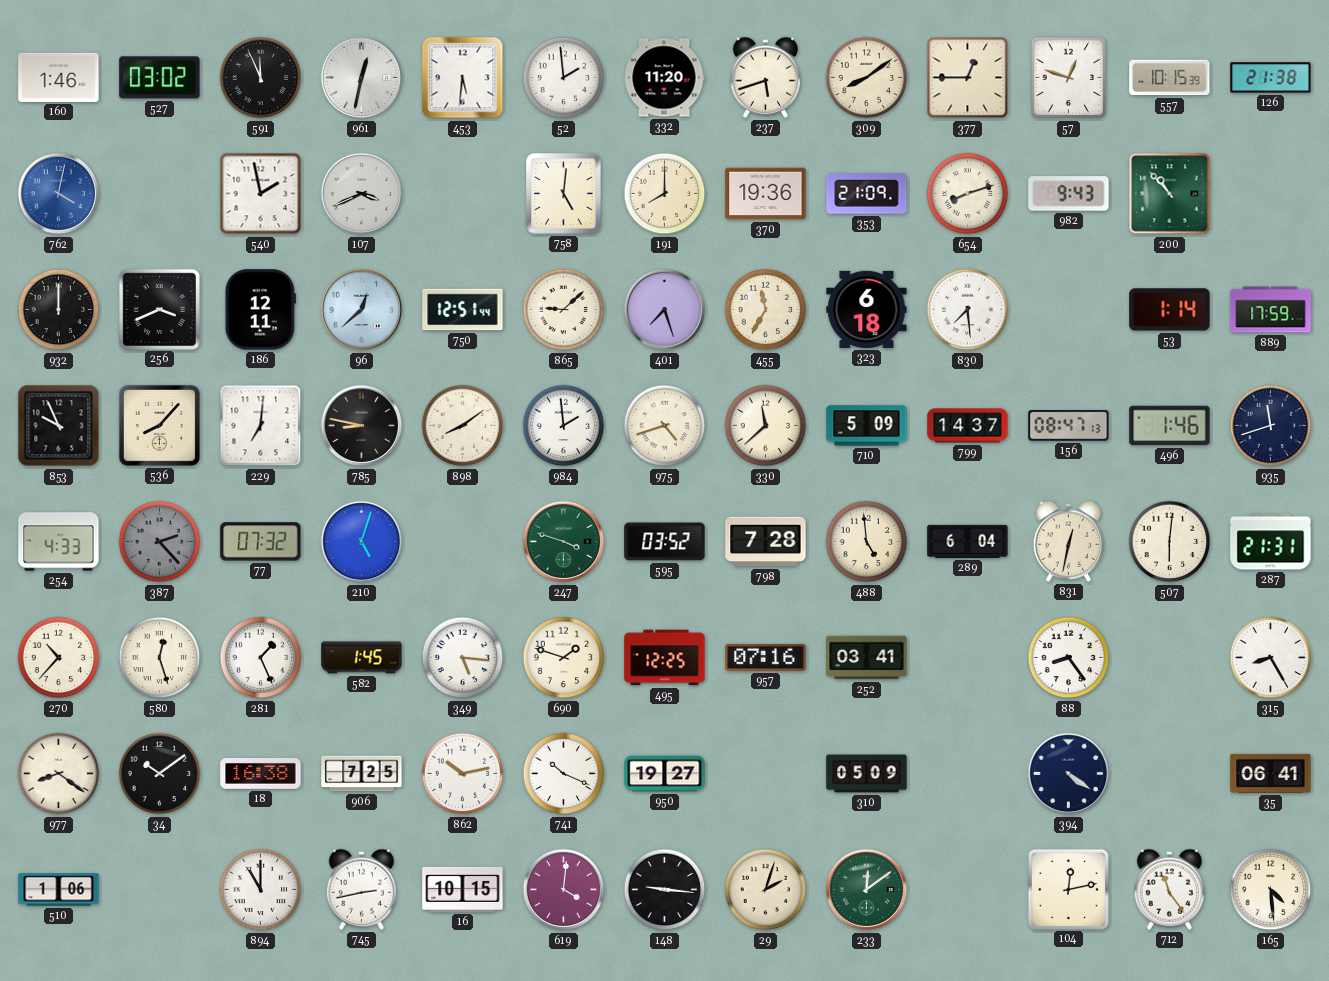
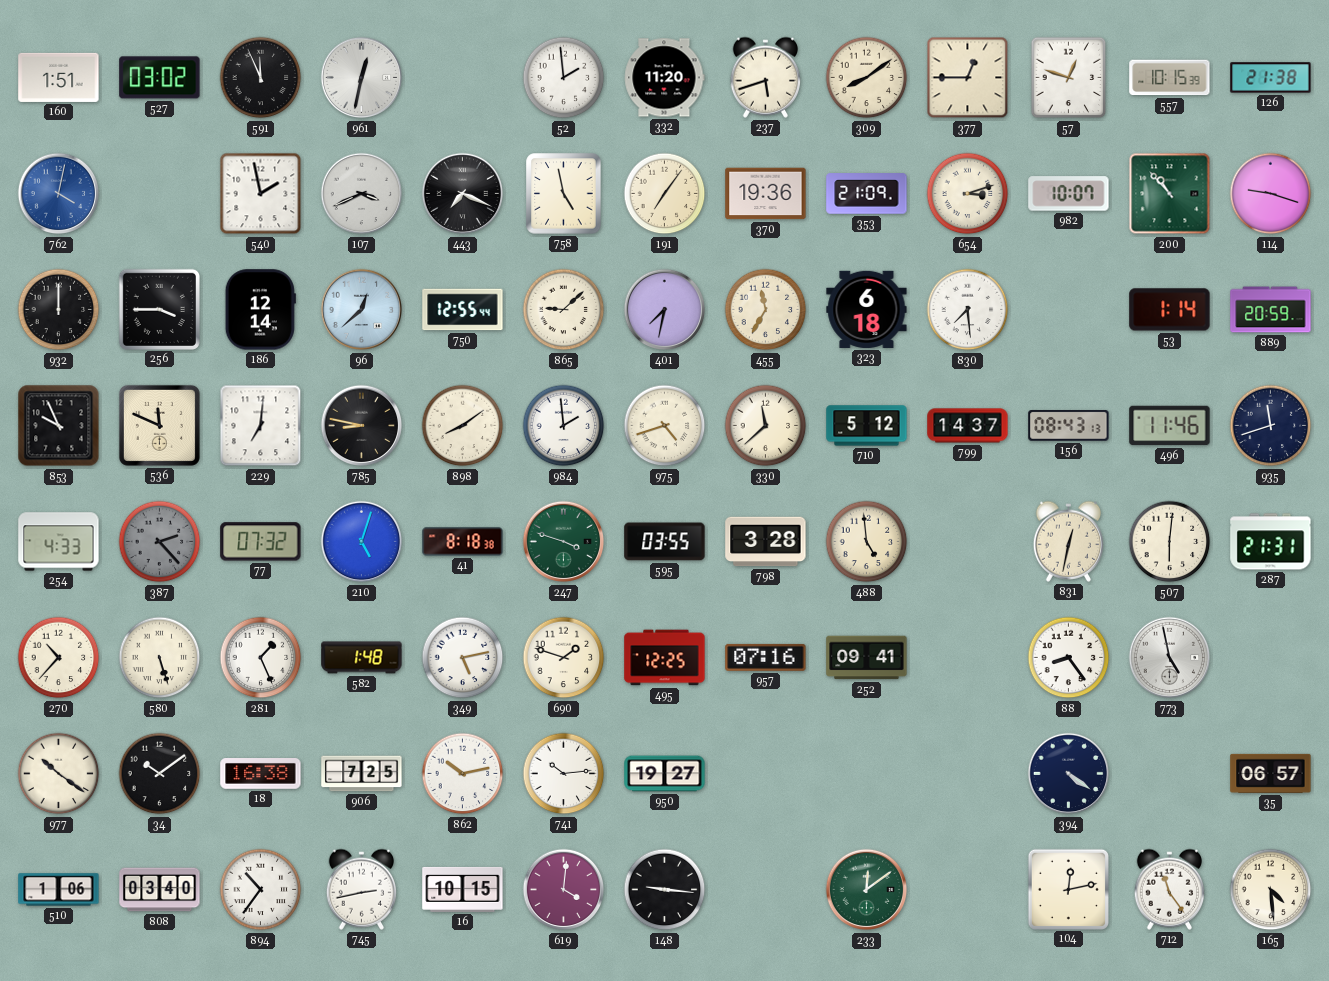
160: 1:46 -> 1:51 (59, 77)
453: 5:31 -> none (463, 78)
443: none -> 7:19 (463, 194)
758: 5:01 -> 4:58 (564, 194)
191: 8:00 -> 7:06 (665, 194)
654: 8:12 -> 3:12 (968, 194)
982: 9:43 -> 10:07 (1069, 194)
114: none -> 9:18 (1271, 194)
256: 3:41 -> 3:45 (159, 309)
186: 12:11 -> 12:14 (260, 310)
750: 12:51 -> 12:55 (463, 310)
401: 7:27 -> 7:32 (665, 310)
889: 17:59 -> 20:59 (1271, 310)
536: 8:07 -> 11:49 (159, 425)
710: 5:09 -> 5:12 (867, 426)
156: 08:47 -> 08:43 (1069, 426)
496: 1:46 -> 11:46 (1170, 426)
41: none -> 8:18 (463, 542)
595: 03:52 -> 03:55 (665, 542)
798: 7:28 -> 3:28 (766, 542)
289: 6:04 -> none (968, 541)
580: 12:27 -> 5:27 (160, 658)
582: 1:45 -> 1:48 (362, 658)
349: 5:16 -> 5:13 (463, 658)
252: 03:41 -> 09:41 (867, 658)
773: none -> 4:58 (1170, 658)
315: 8:25 -> none (1271, 658)
977: 8:21 -> 10:21 (59, 774)
741: 10:19 -> 10:14 (564, 774)
310: 05:09 -> none (867, 774)
35: 06:41 -> 06:57 (1271, 773)
808: none -> 03:40 (160, 890)
894: 11:00 -> 10:36 (261, 890)
29: 2:03 -> none (766, 890)
